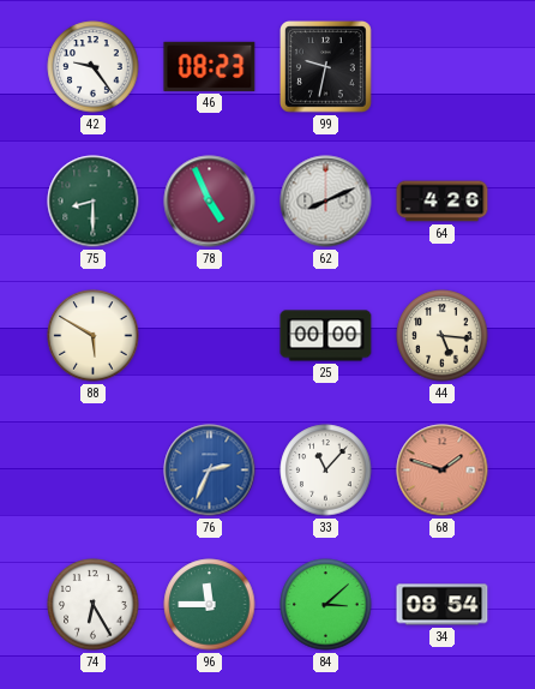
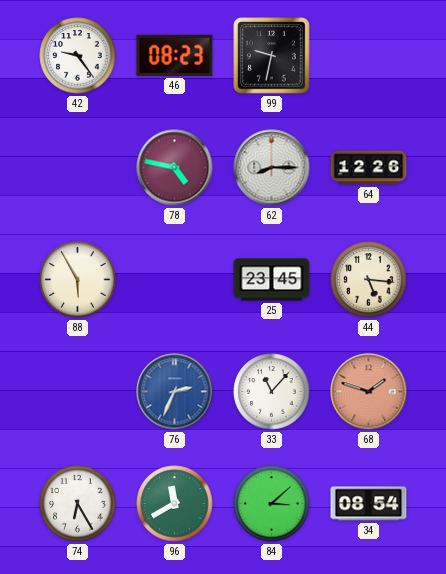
75: 8:30 -> none (94, 202)
78: 4:56 -> 4:47 (175, 168)
62: 8:11 -> 8:15 (272, 168)
64: 4:26 -> 12:26 (369, 168)
88: 5:50 -> 5:55 (78, 280)
25: 00:00 -> 23:45 (272, 280)
96: 11:45 -> 11:40 (175, 504)
